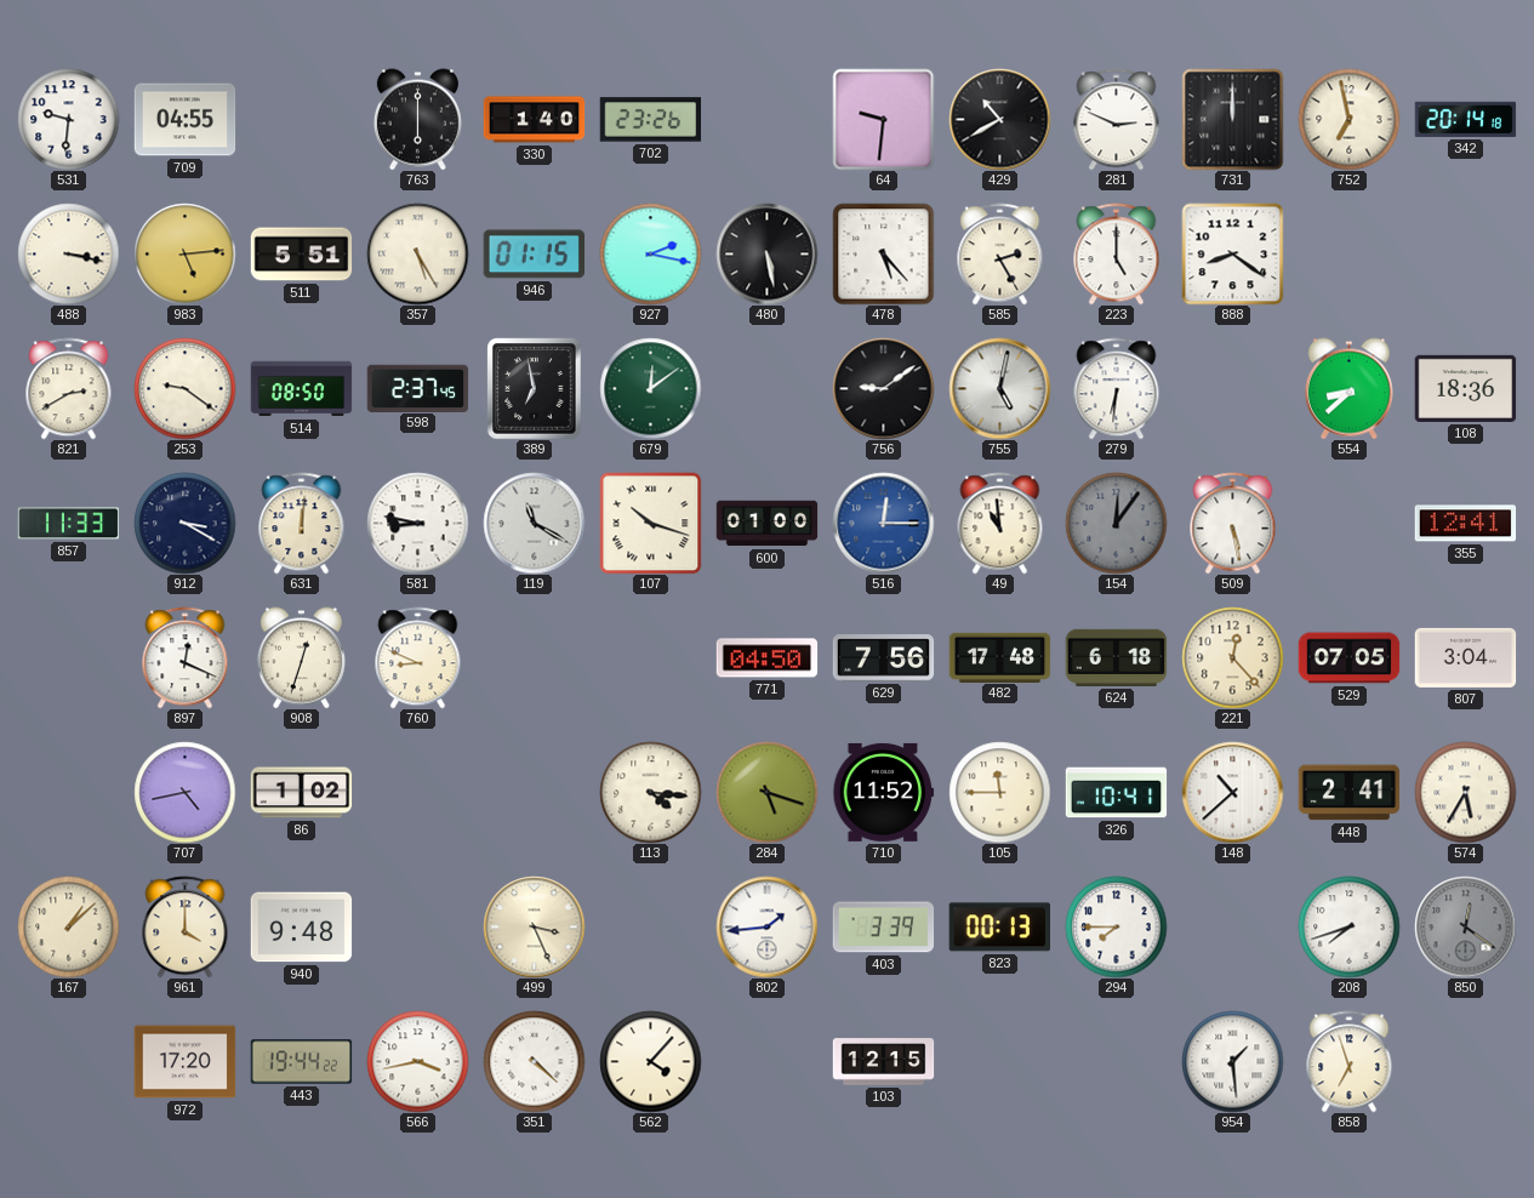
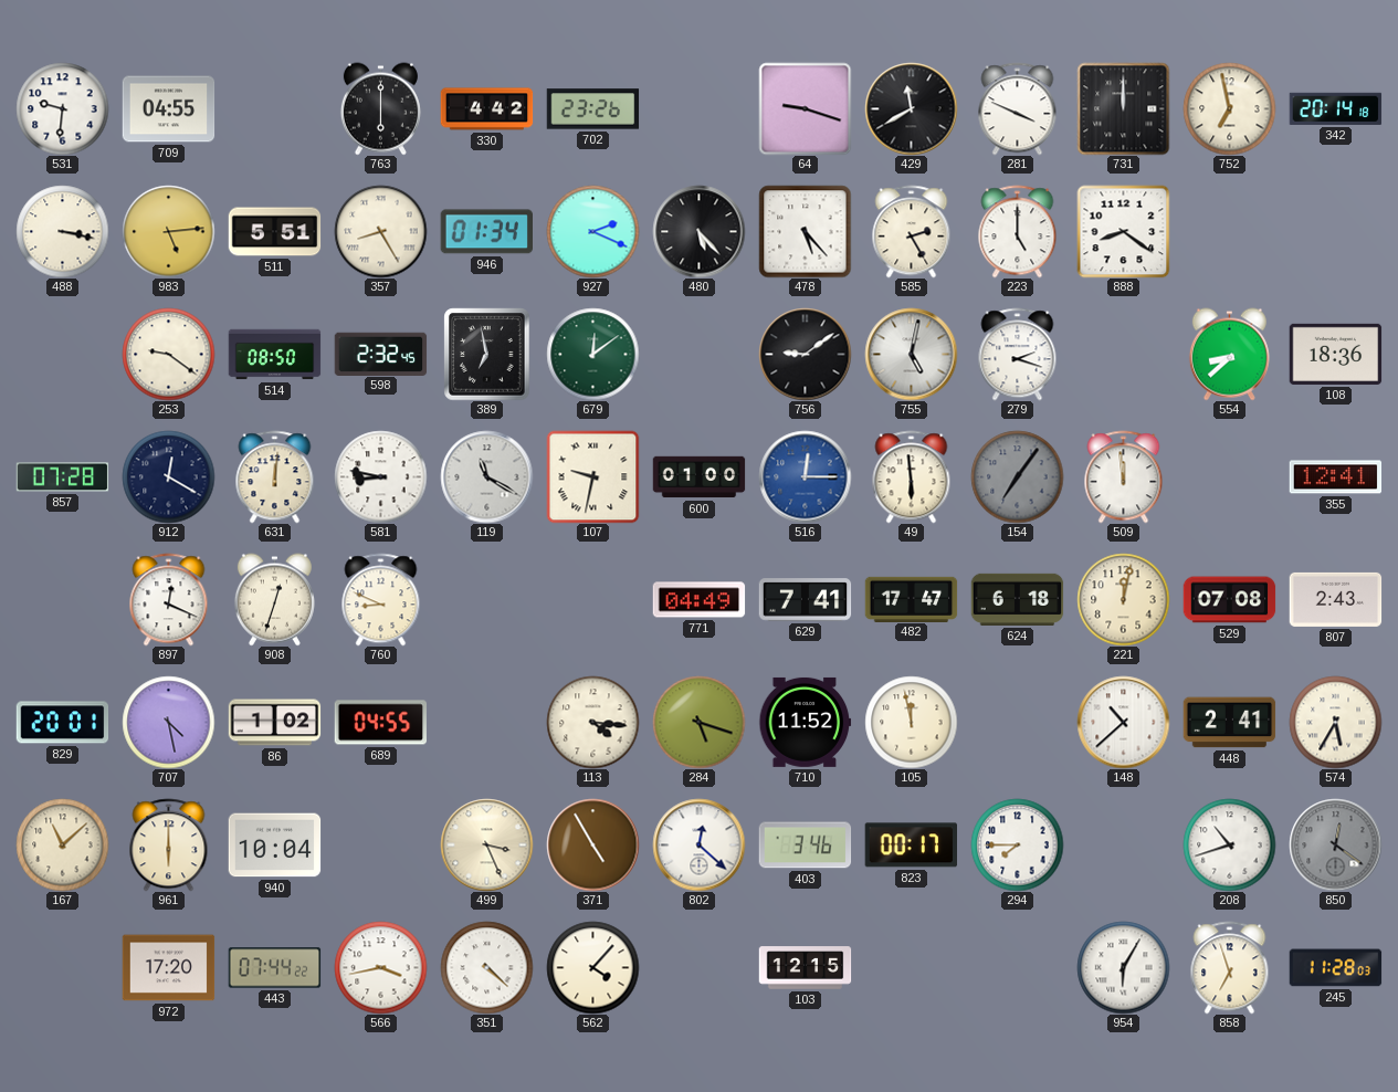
330: 1:40 -> 4:42 (486, 109)
64: 9:31 -> 9:18 (805, 108)
429: 10:40 -> 11:40 (911, 108)
281: 2:49 -> 3:49 (1018, 108)
357: 5:25 -> 8:25 (380, 231)
946: 01:15 -> 01:34 (486, 232)
927: 2:17 -> 2:19 (592, 231)
480: 5:28 -> 5:23 (698, 231)
821: 2:40 -> none (69, 388)
598: 2:37 -> 2:32 (380, 354)
279: 6:31 -> 2:18 (1018, 354)
857: 11:33 -> 07:28 (62, 477)
912: 3:20 -> 12:20 (168, 476)
107: 10:18 -> 9:32 (592, 476)
49: 10:59 -> 5:59 (912, 476)
154: 12:06 -> 7:06 (1017, 476)
509: 5:28 -> 11:59 (1124, 476)
771: 04:50 -> 04:49 (698, 600)
629: 7:56 -> 7:41 (805, 600)
482: 17:48 -> 17:47 (911, 599)
221: 12:23 -> 12:02 (1123, 599)
529: 07:05 -> 07:08 (1229, 600)
807: 3:04 -> 2:43 (1335, 599)
829: none -> 20:01 (62, 723)
707: 4:43 -> 4:28 (168, 722)
689: none -> 04:55 (380, 723)
105: 11:45 -> 11:58 (911, 722)
326: 10:41 -> none (1116, 793)
167: 1:08 -> 11:08 (62, 844)
961: 4:00 -> 6:00 (169, 844)
940: 9:48 -> 10:04 (274, 846)
371: none -> 4:55 (592, 844)
802: 1:44 -> 12:22 (698, 844)
403: 3:39 -> 3:46 (805, 846)
823: 00:13 -> 00:17 (911, 846)
208: 7:42 -> 10:42 (1229, 844)
443: 19:44 -> 07:44 (274, 968)
954: 1:29 -> 6:05 (1123, 967)
245: none -> 11:28 (1335, 968)
